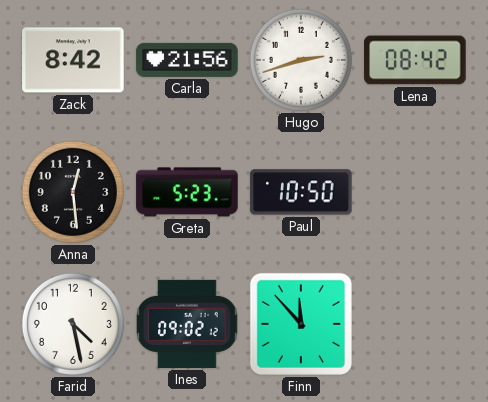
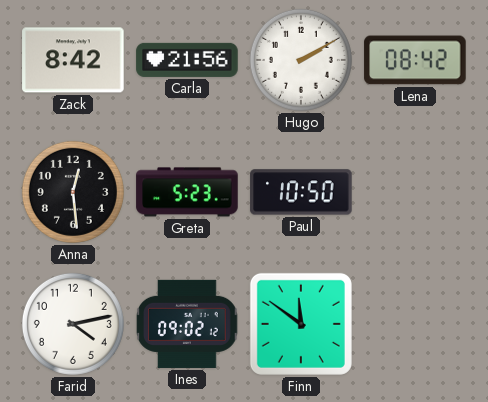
Hugo: 2:42 -> 2:10 (301, 60)
Farid: 4:28 -> 4:13 (73, 324)
Finn: 11:53 -> 11:51 (301, 324)
